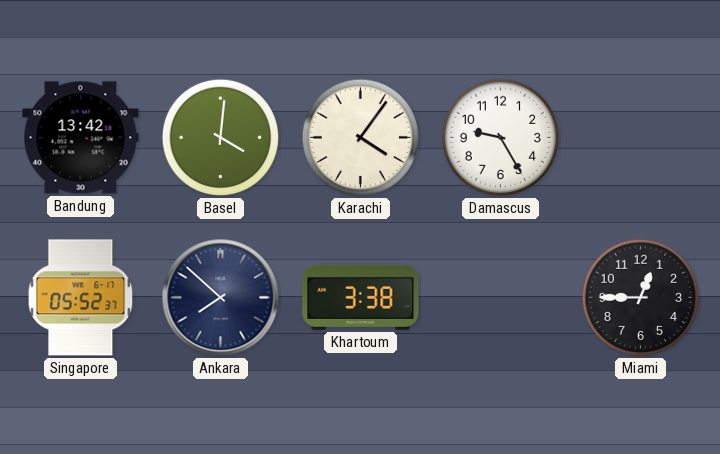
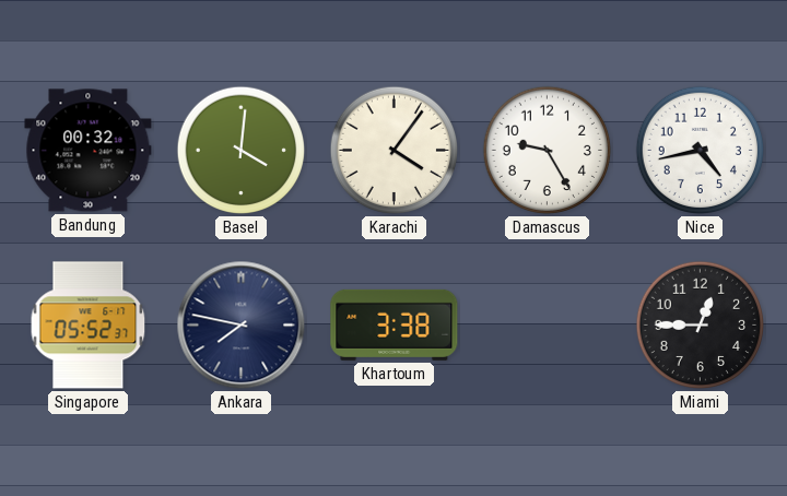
Bandung: 13:42 -> 00:32 (89, 151)
Nice: none -> 4:43 (701, 151)
Ankara: 7:52 -> 7:47 (242, 326)
